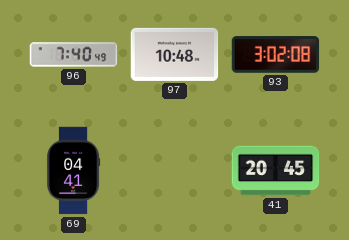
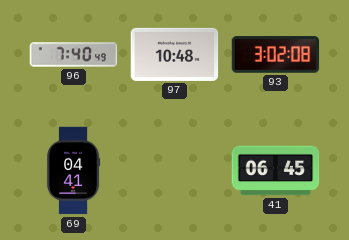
41: 20:45 -> 06:45 (276, 171)
